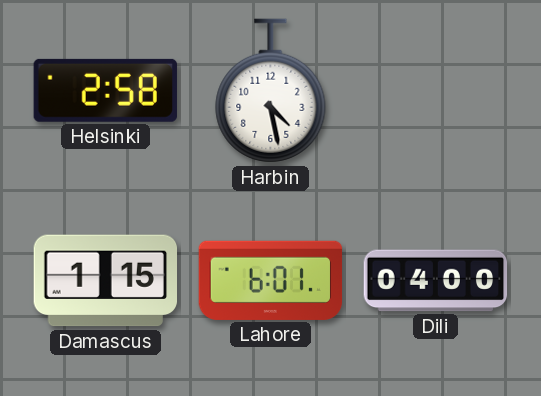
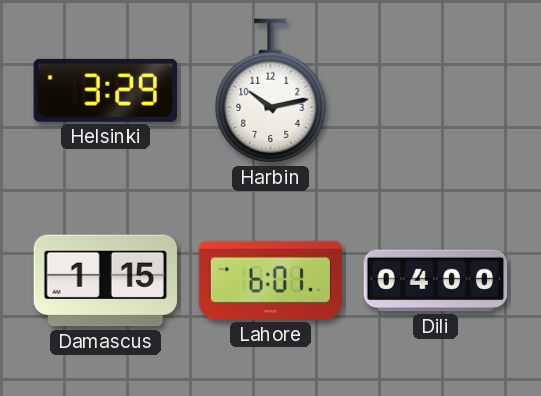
Helsinki: 2:58 -> 3:29 (105, 90)
Harbin: 4:28 -> 10:13 (271, 91)
